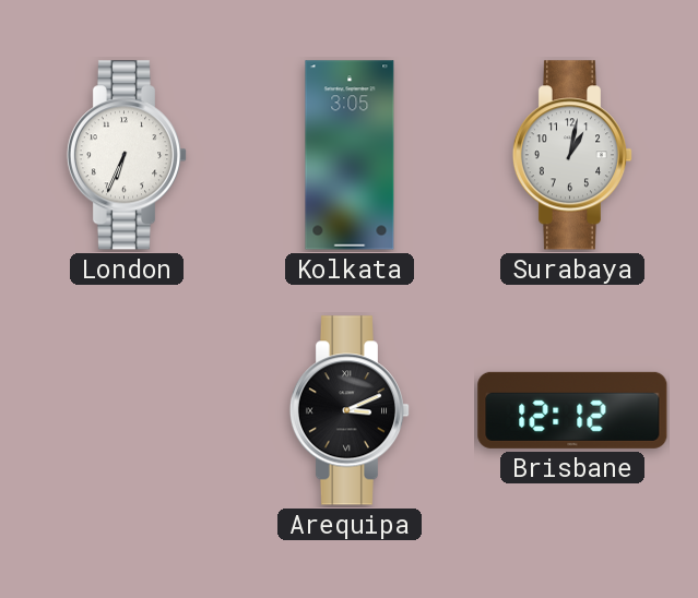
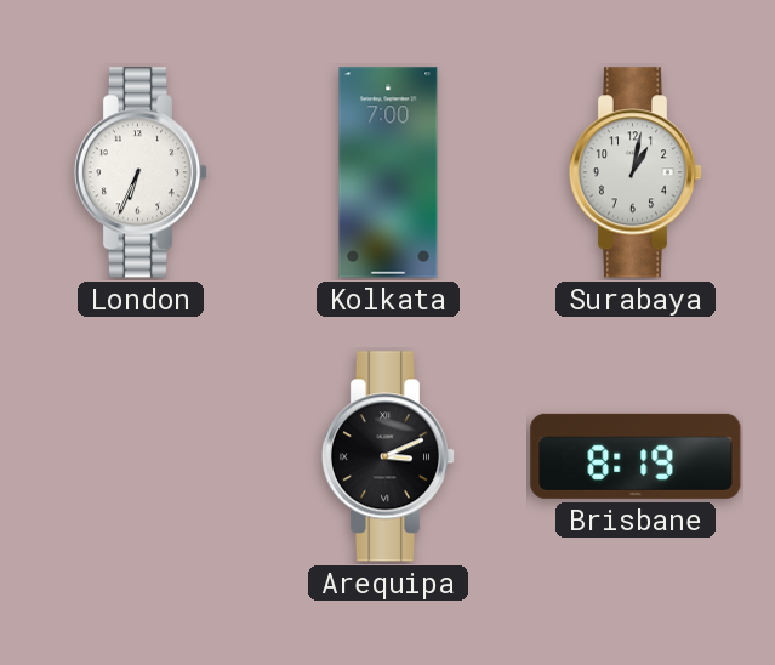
Kolkata: 3:05 -> 7:00 (388, 172)
Brisbane: 12:12 -> 8:19 (636, 456)
